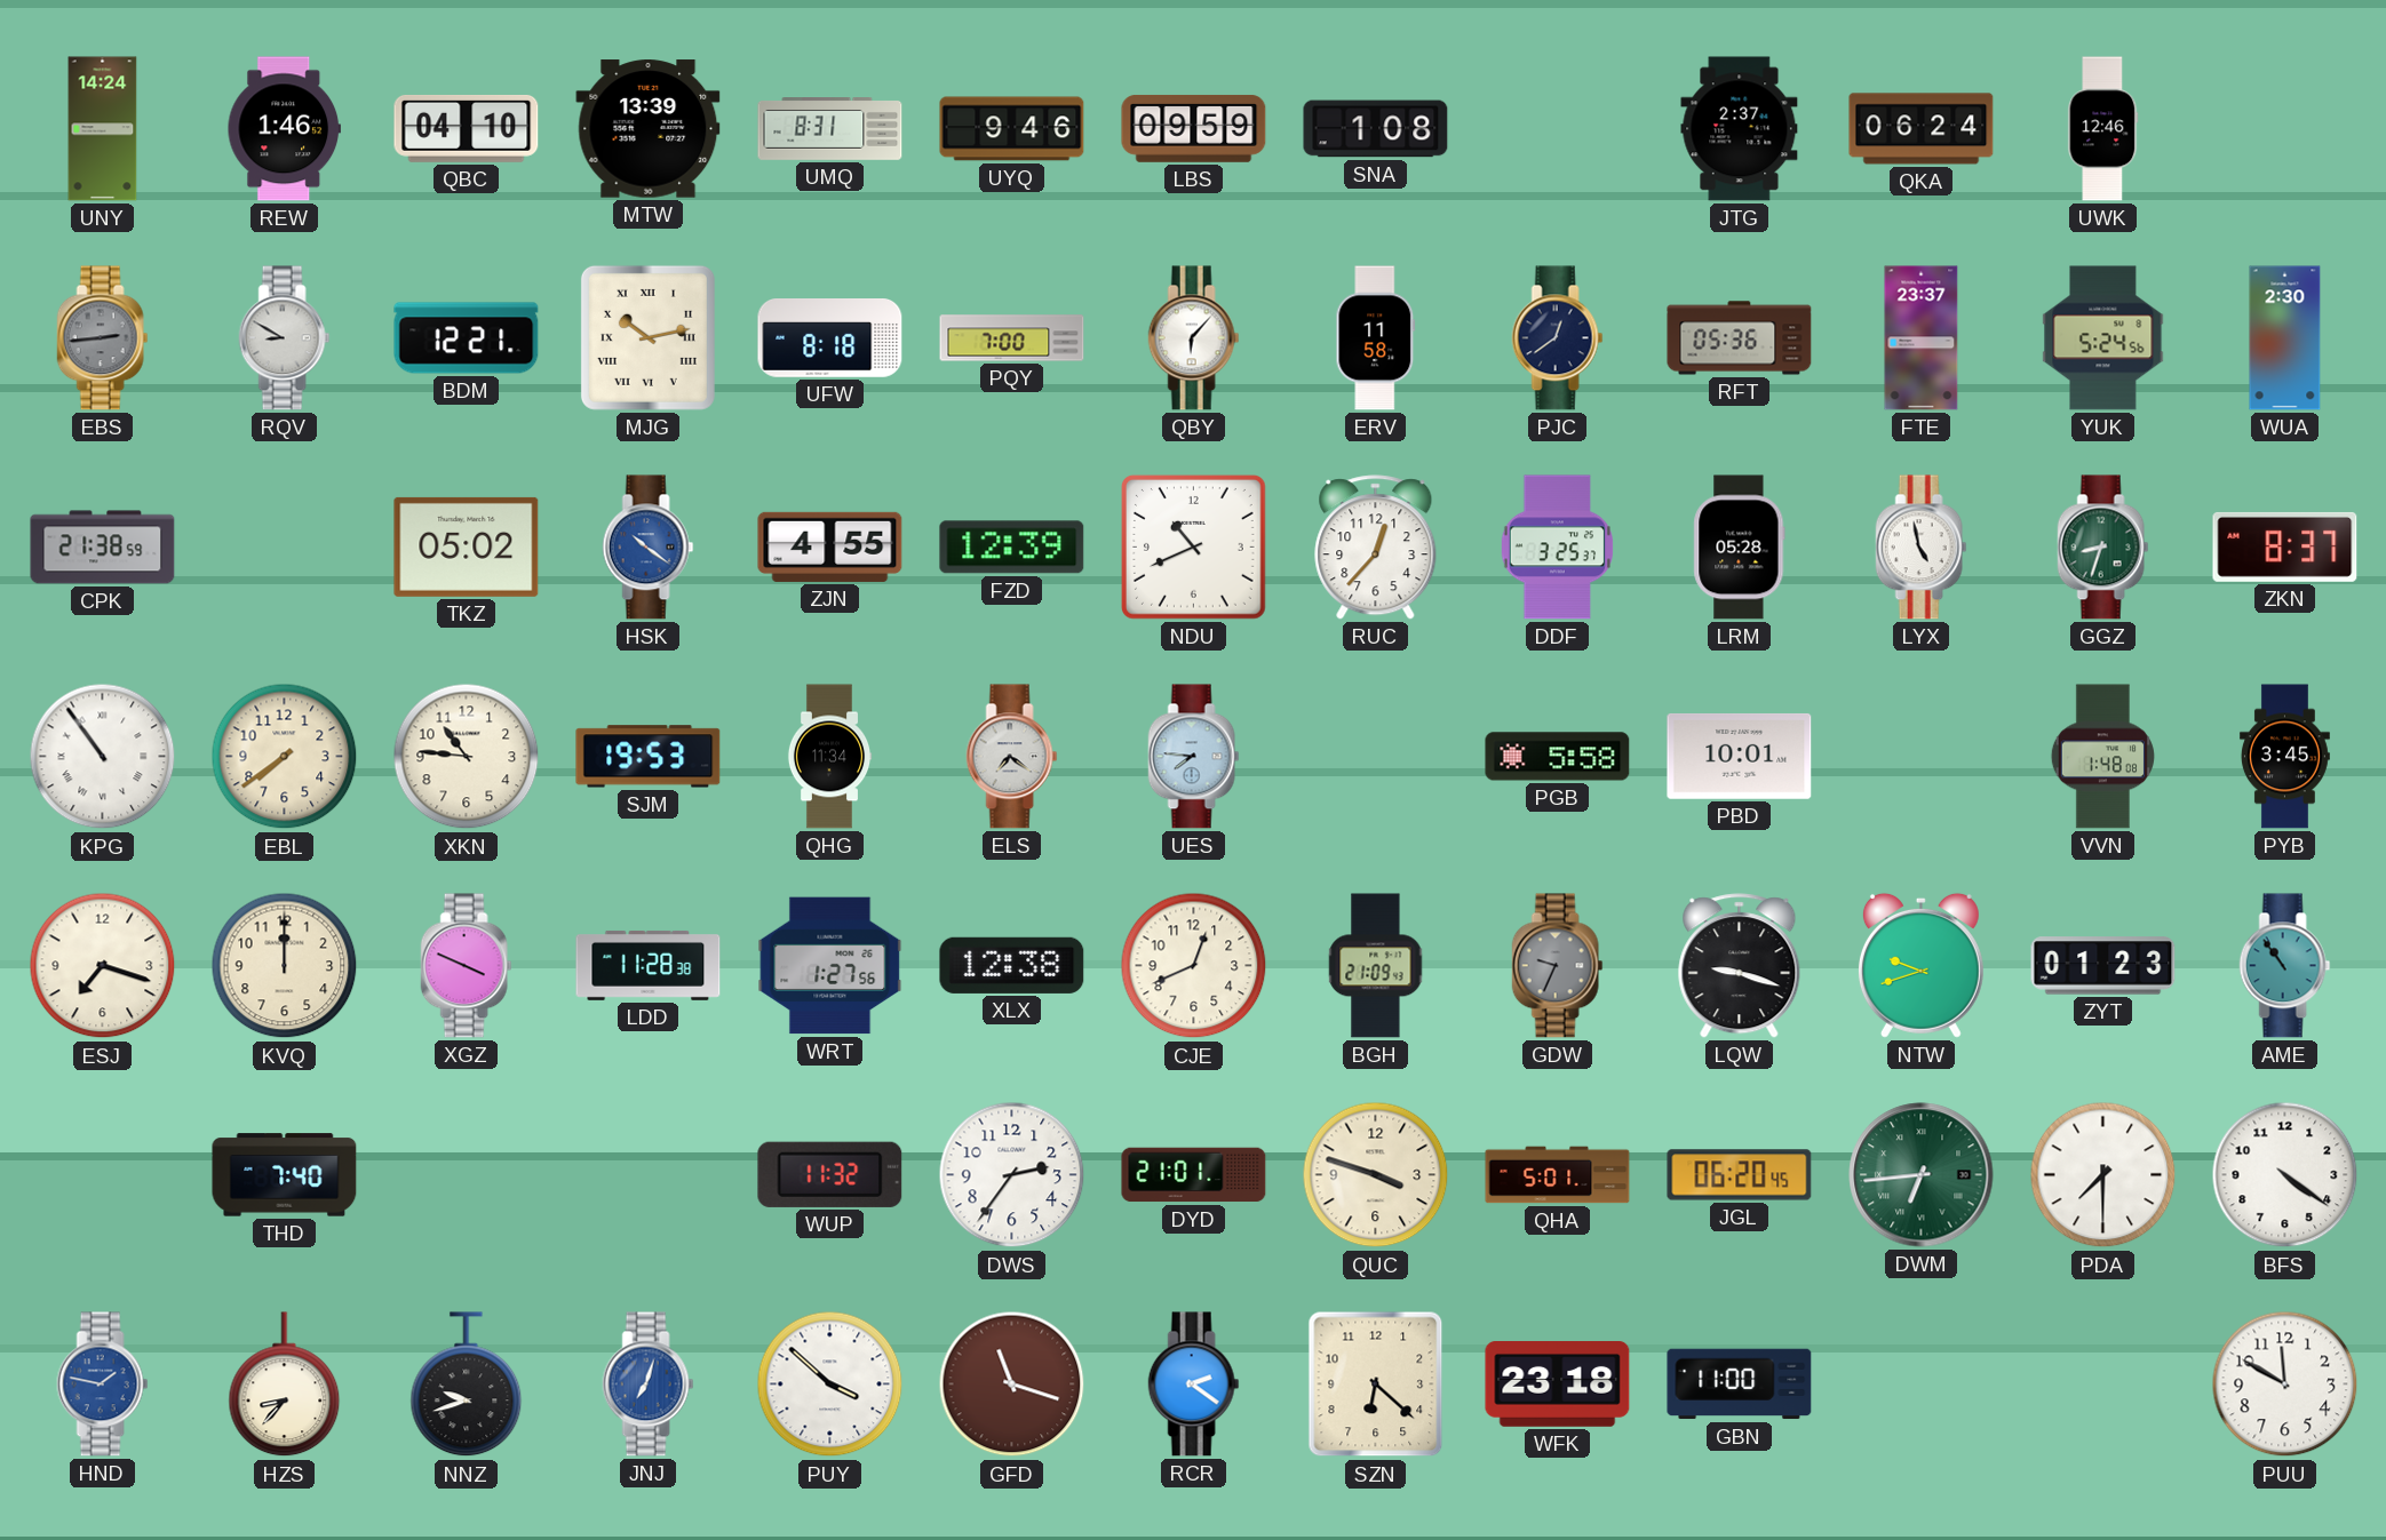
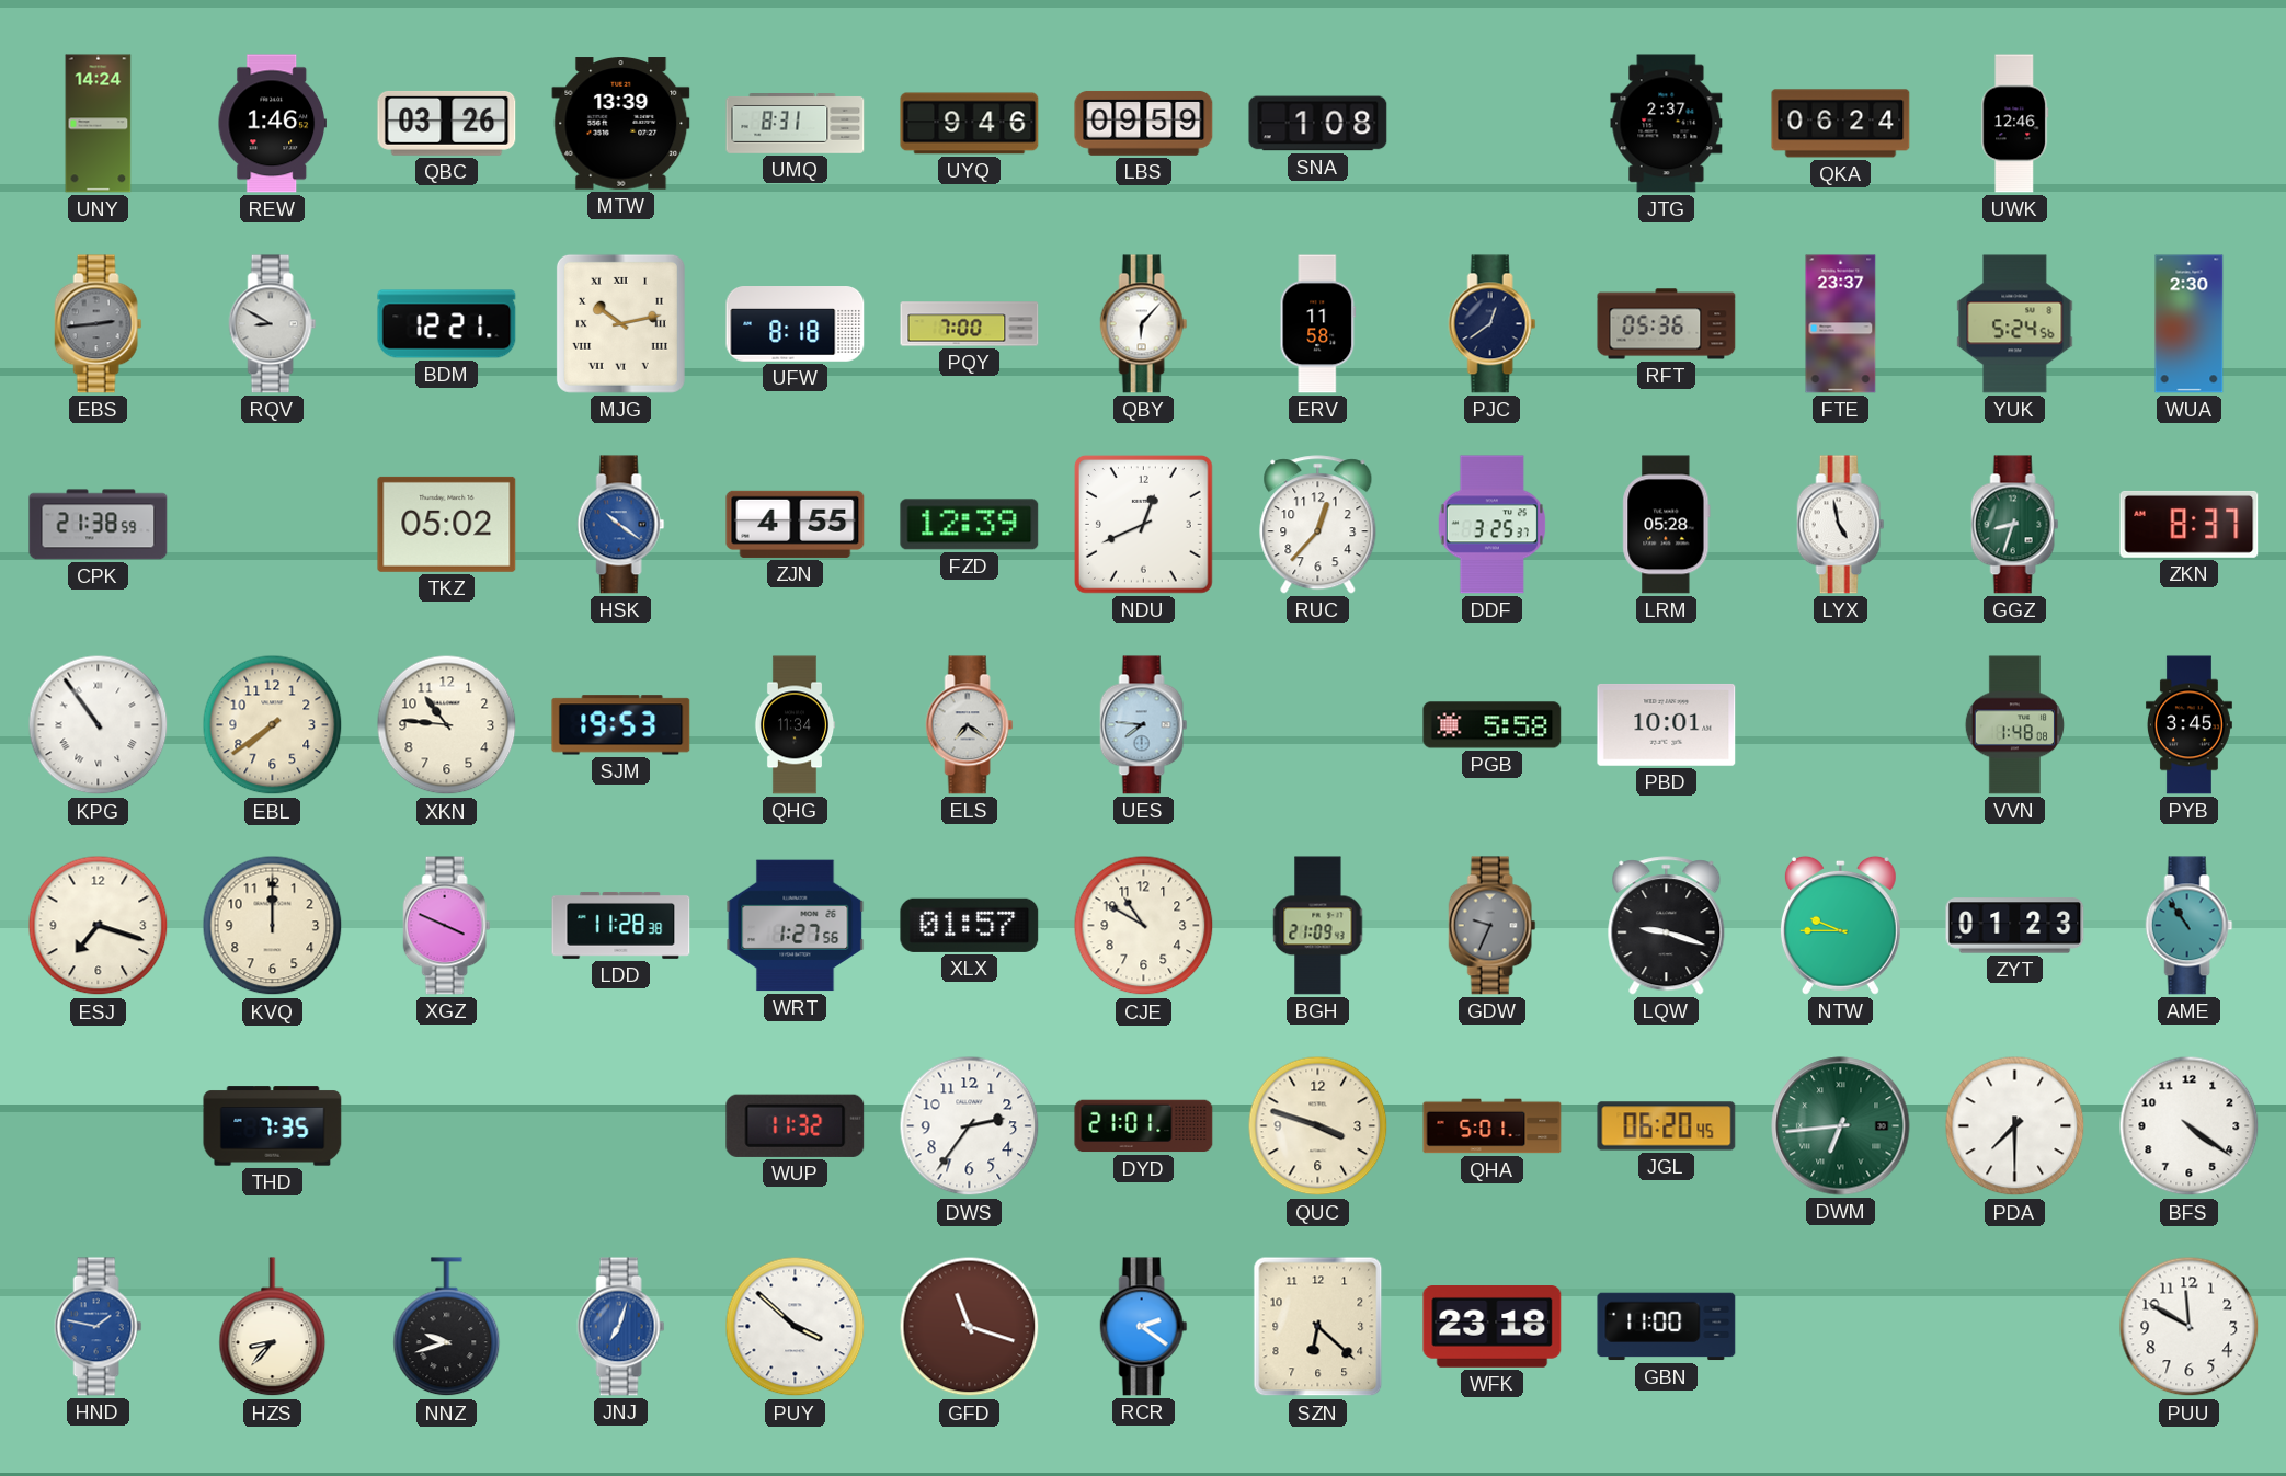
QBC: 04:10 -> 03:26 (447, 123)
NDU: 10:41 -> 12:41 (1144, 525)
XLX: 12:38 -> 01:57 (970, 925)
CJE: 12:41 -> 10:50 (1144, 926)
NTW: 9:42 -> 9:45 (1840, 925)
THD: 7:40 -> 7:35 (273, 1126)
